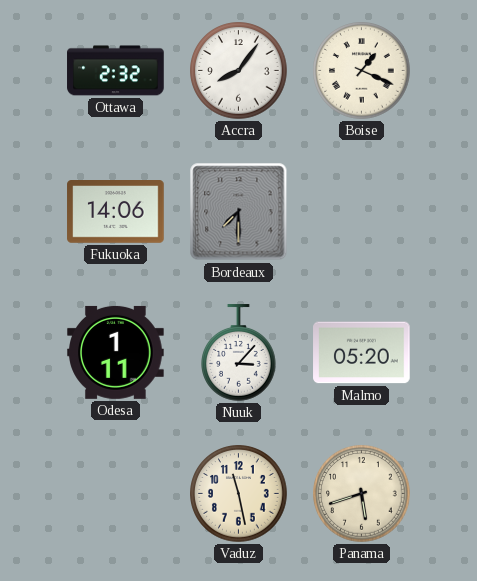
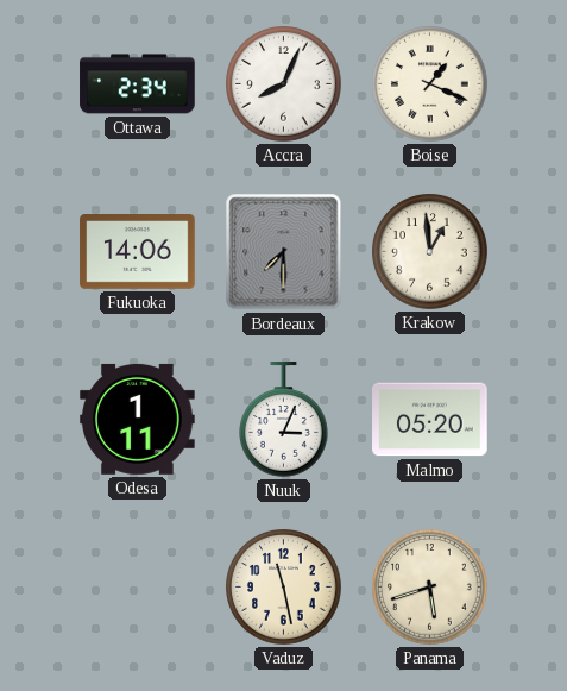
Ottawa: 2:32 -> 2:34 (138, 84)
Accra: 8:06 -> 8:04 (284, 84)
Krakow: none -> 12:59 (430, 252)
Nuuk: 3:07 -> 3:04 (284, 420)
